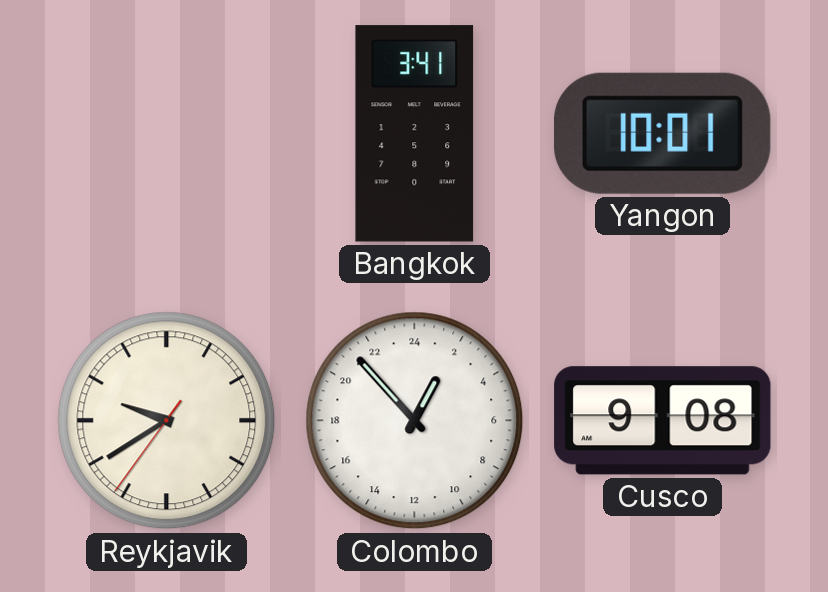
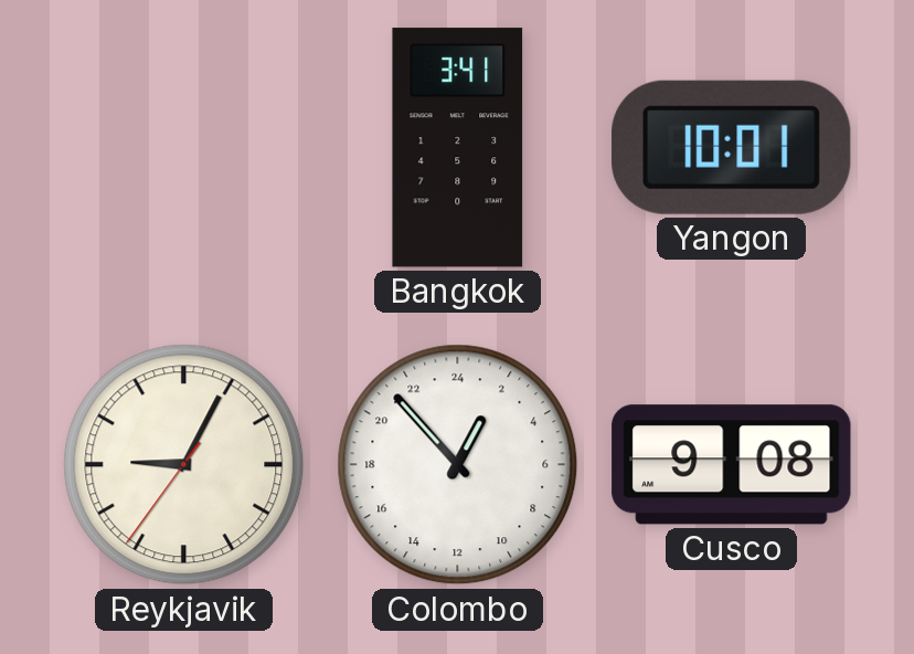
Reykjavik: 9:39 -> 9:04 (184, 465)
